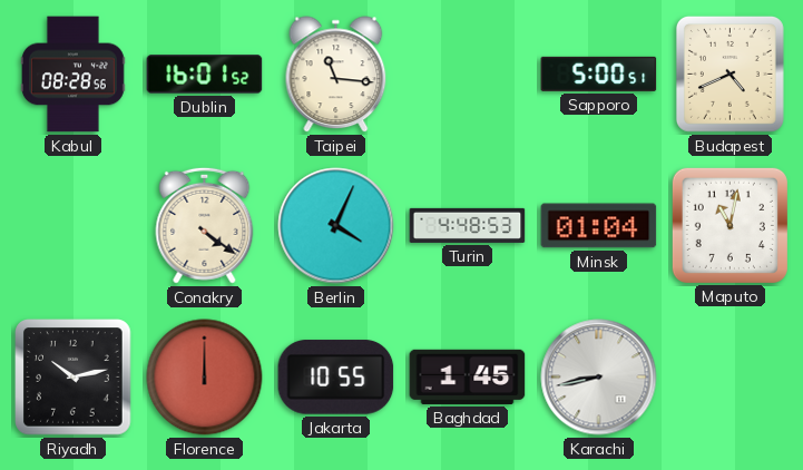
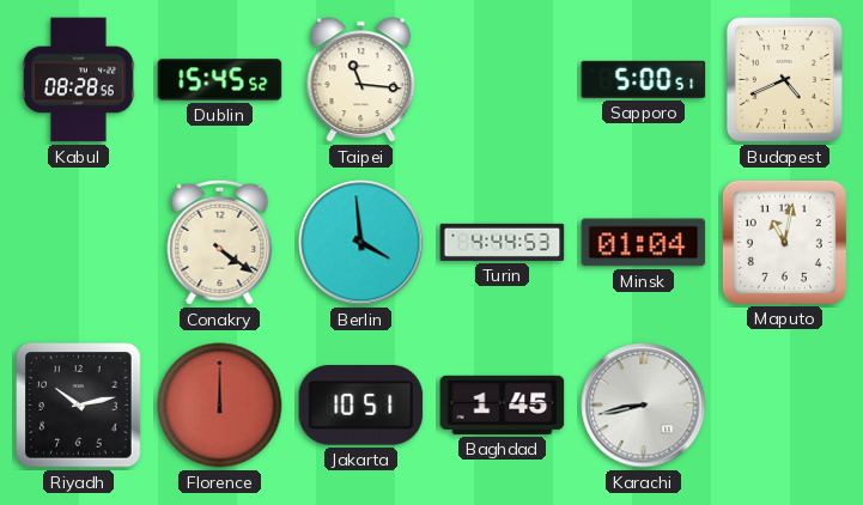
Dublin: 16:01 -> 15:45 (220, 80)
Berlin: 4:04 -> 3:59 (361, 243)
Turin: 4:48 -> 4:44 (503, 242)
Jakarta: 10:55 -> 10:51 (361, 406)
